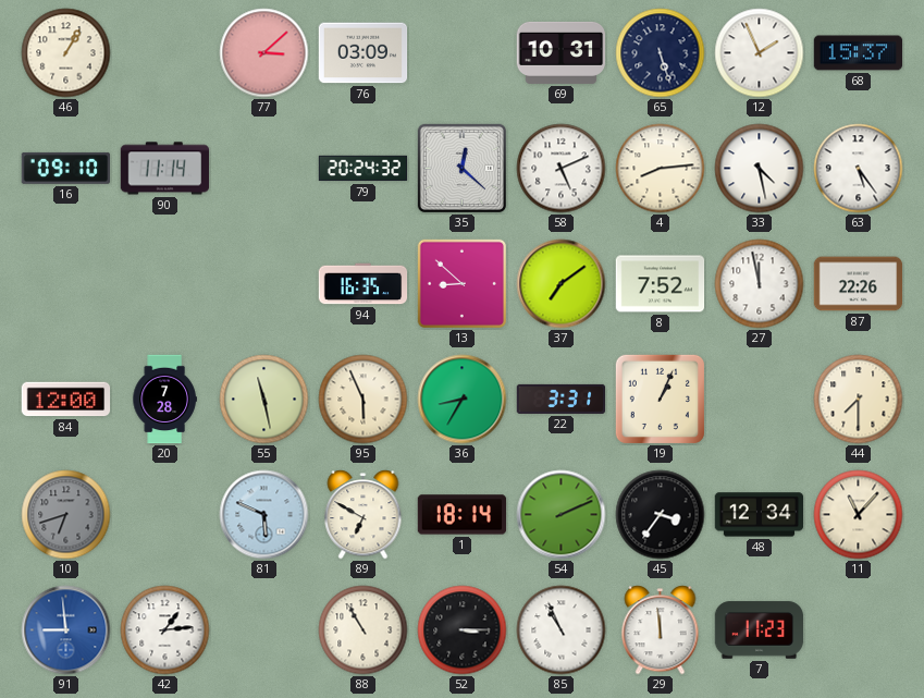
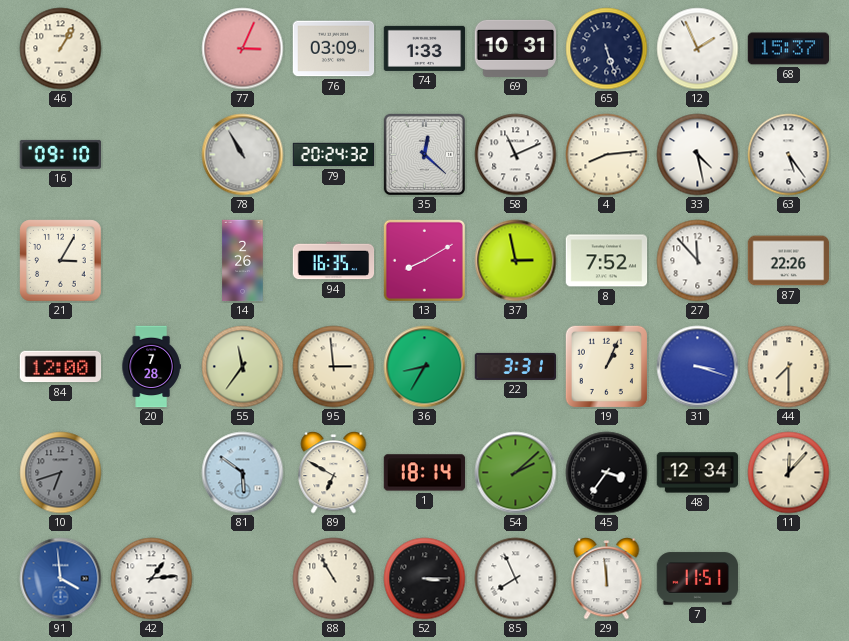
77: 3:08 -> 3:04 (243, 49)
74: none -> 1:33 (425, 48)
90: 11:14 -> none (165, 169)
78: none -> 10:55 (243, 155)
58: 5:11 -> 11:11 (516, 155)
21: none -> 3:05 (61, 261)
14: none -> 2:26 (243, 261)
13: 8:52 -> 8:10 (424, 260)
37: 7:09 -> 2:58 (516, 261)
27: 11:58 -> 11:53 (698, 261)
55: 11:28 -> 11:36 (243, 367)
95: 5:56 -> 2:59 (334, 367)
31: none -> 3:18 (698, 367)
81: 5:49 -> 5:51 (243, 473)
54: 2:11 -> 2:08 (516, 473)
11: 11:07 -> 12:07 (789, 473)
91: 8:59 -> 3:59 (61, 579)
85: 10:56 -> 7:56 (516, 579)
7: 11:23 -> 11:51 (698, 579)
